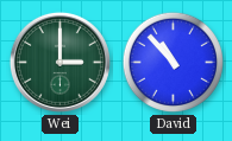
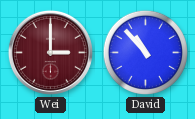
Wei dial: green -> burgundy (50, 52)
